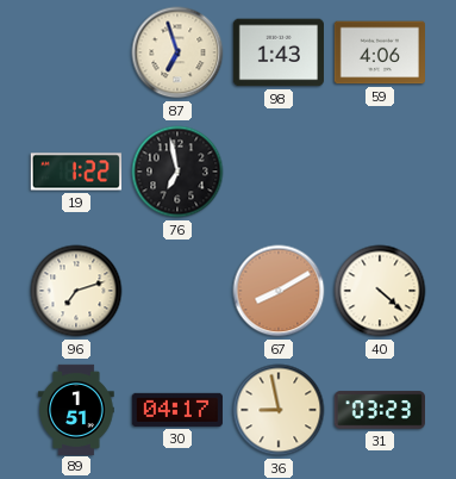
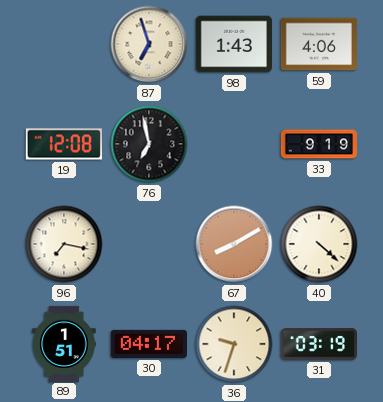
19: 1:22 -> 12:08 (64, 144)
33: none -> 9:19 (319, 144)
96: 7:12 -> 7:17 (64, 244)
36: 8:58 -> 9:33 (234, 344)
31: 03:23 -> 03:19 (318, 344)
